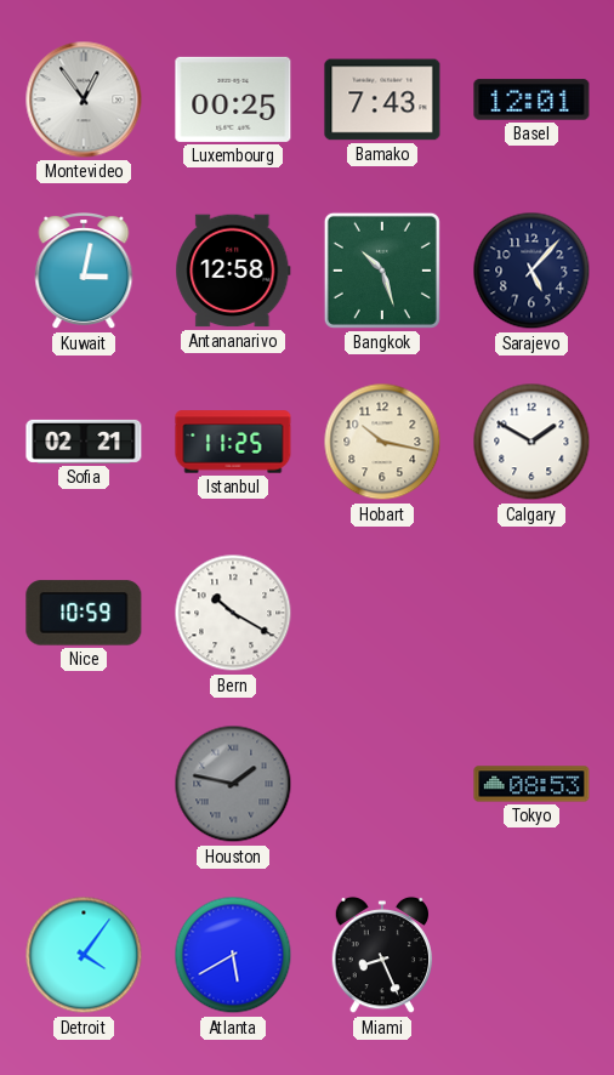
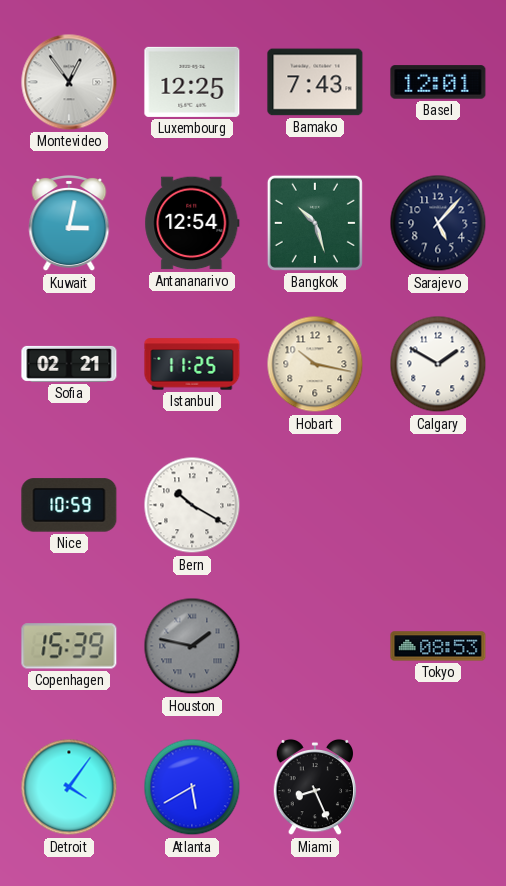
Luxembourg: 00:25 -> 12:25 (192, 82)
Antananarivo: 12:58 -> 12:54 (192, 223)
Copenhagen: none -> 15:39 (69, 646)
